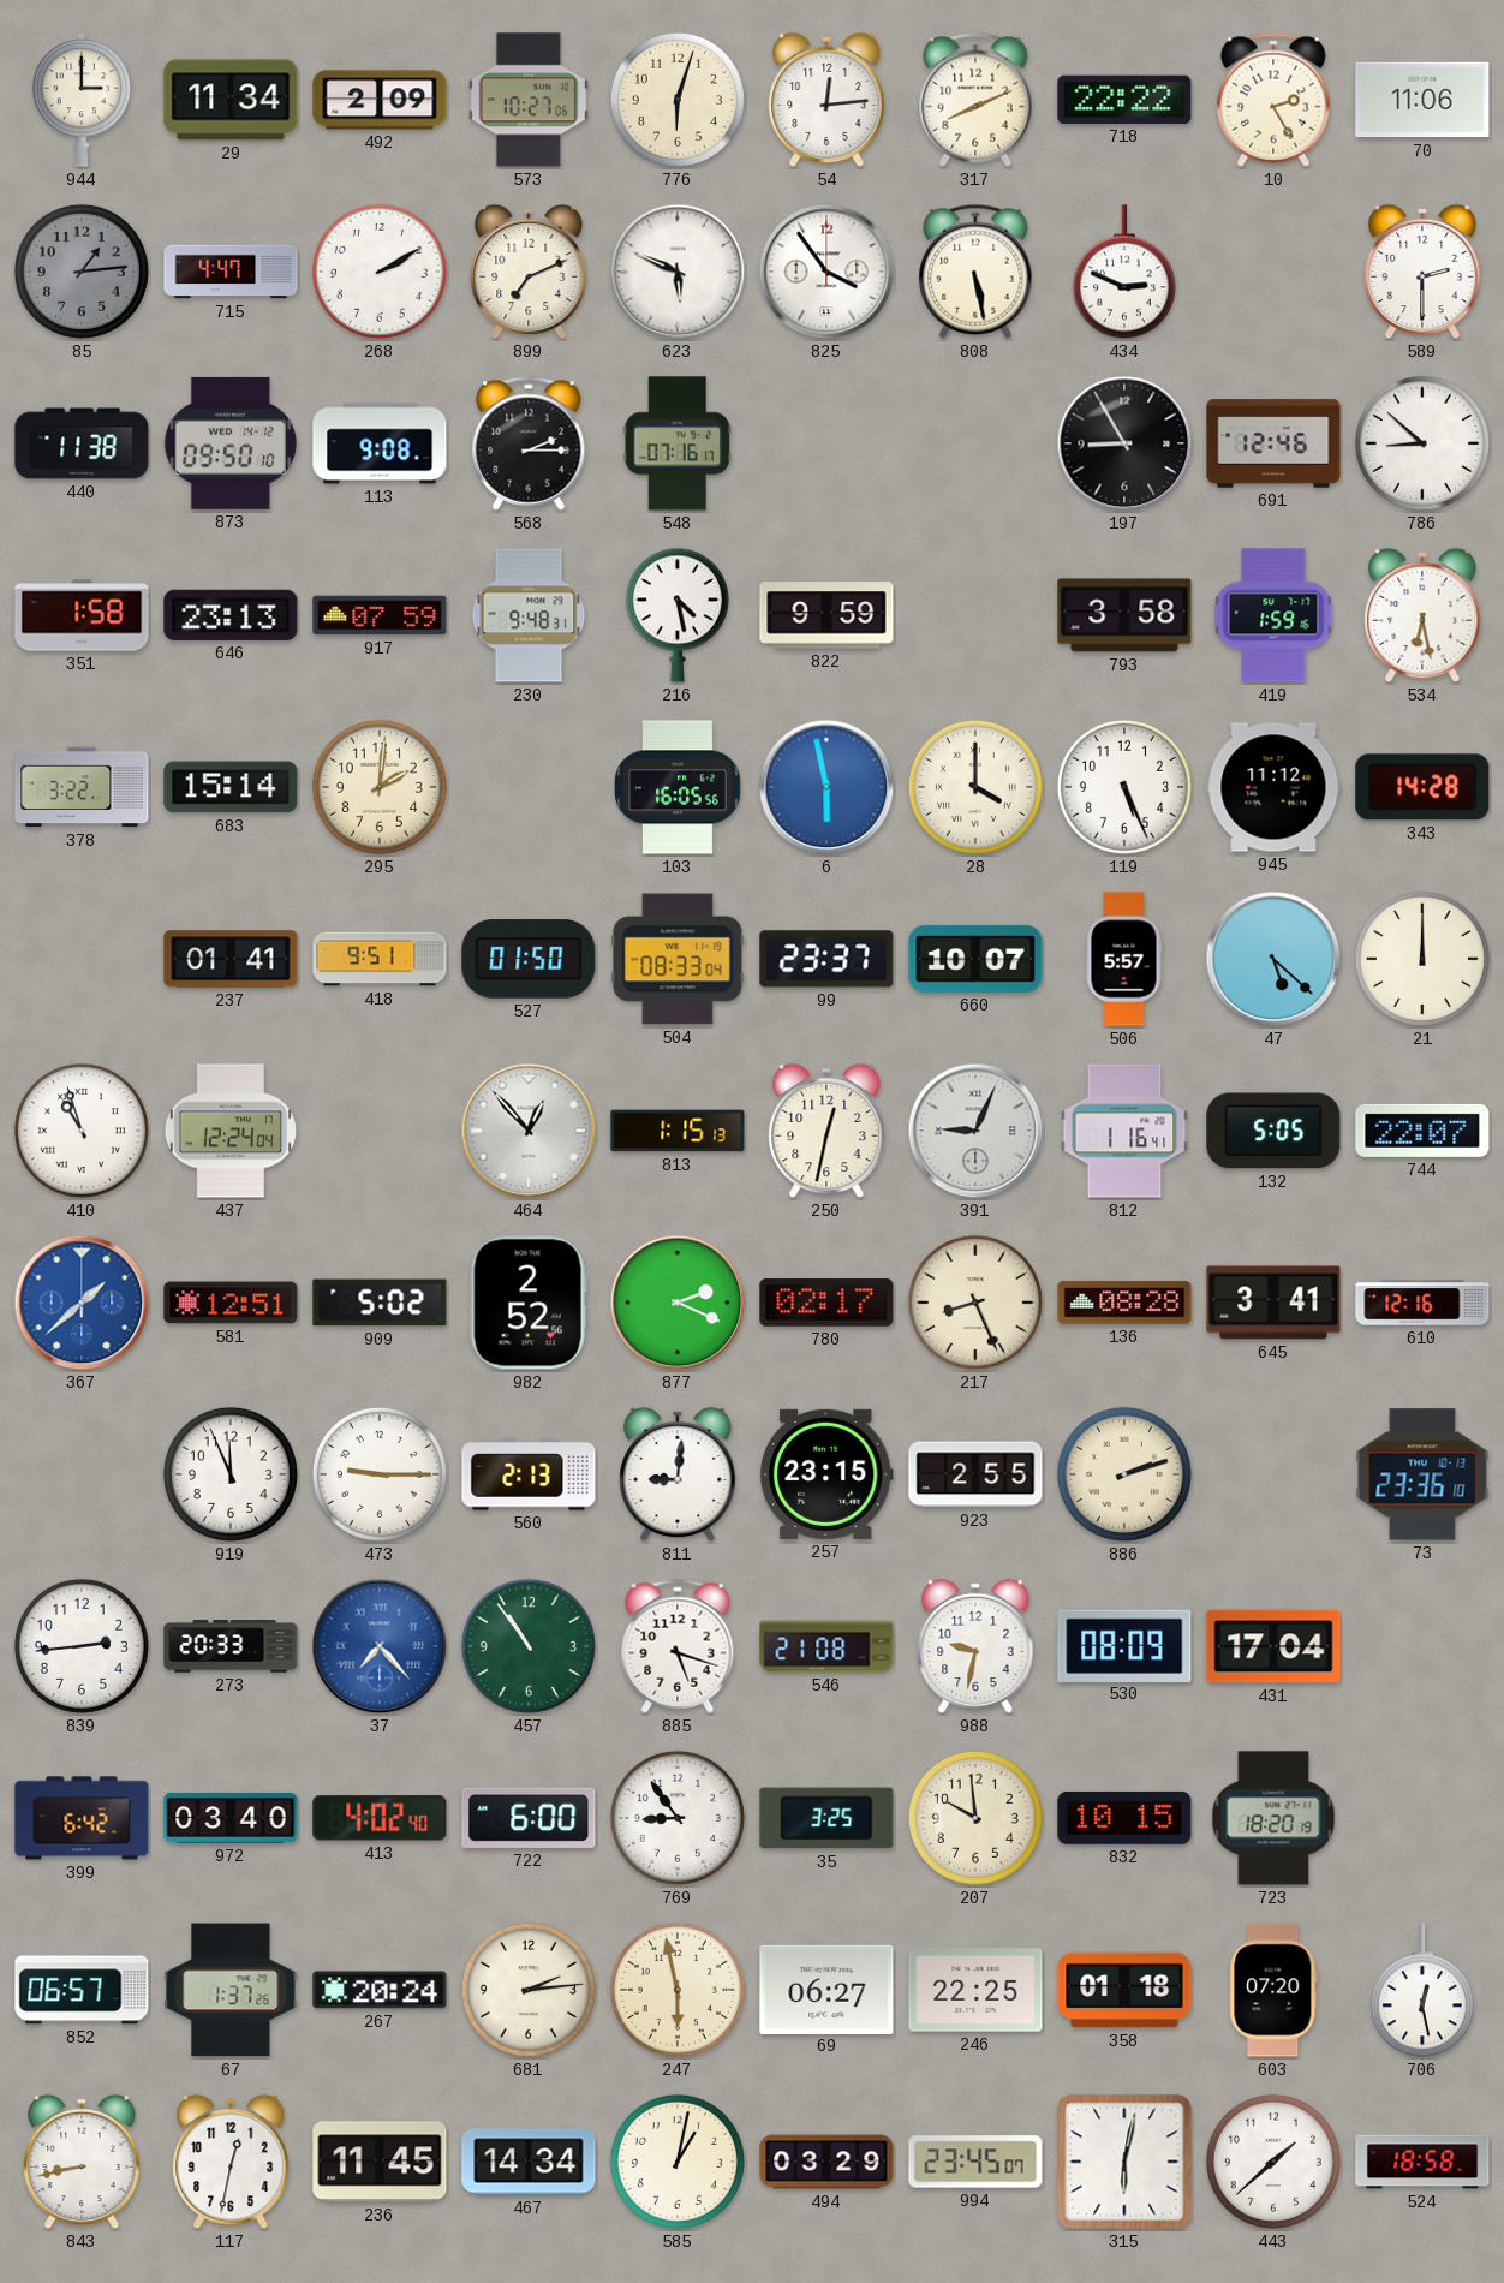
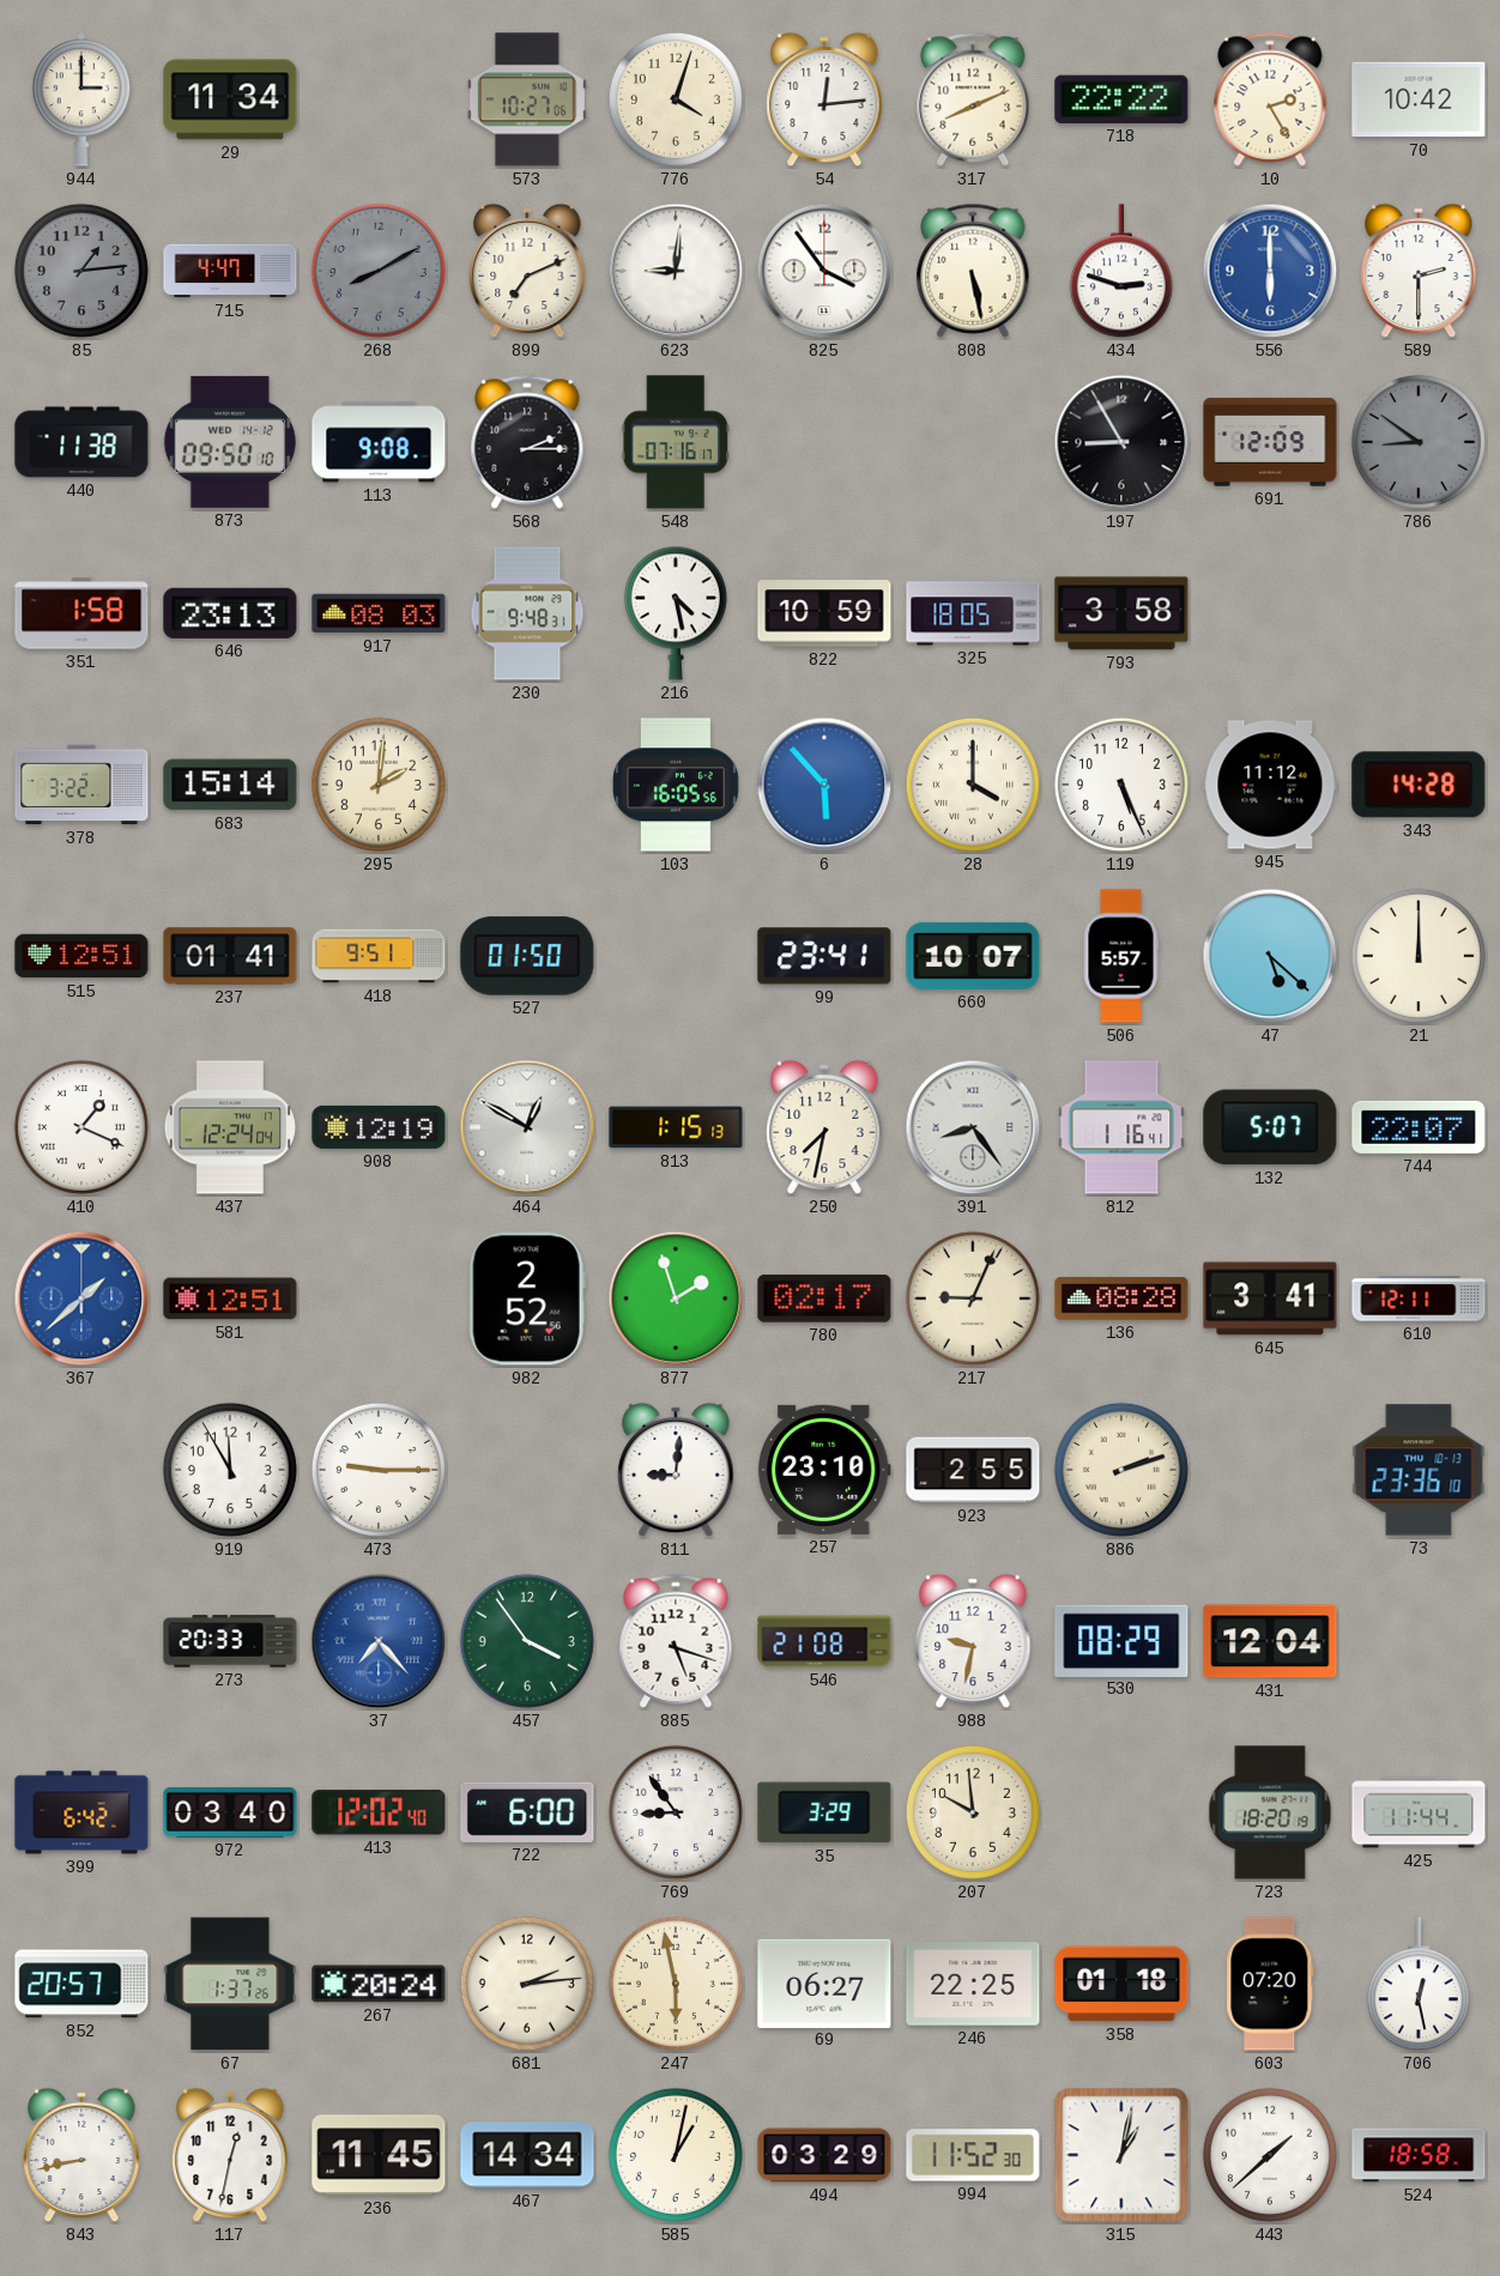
492: 2:09 -> none (380, 100)
776: 6:03 -> 4:03 (676, 99)
70: 11:06 -> 10:42 (1419, 99)
268: 2:10 -> 8:10 (379, 271)
268 dial: white -> grey (379, 271)
623: 5:49 -> 9:01 (676, 271)
434: 2:49 -> 2:48 (1121, 272)
556: none -> 6:00 (1270, 271)
691: 12:46 -> 12:09 (1270, 442)
786: 8:52 -> 8:51 (1419, 442)
786 dial: white -> grey (1419, 442)
917: 07:59 -> 08:03 (379, 613)
822: 9:59 -> 10:59 (824, 613)
325: none -> 18:05 (973, 613)
419: 1:59 -> none (1273, 615)
534: 6:28 -> none (1422, 615)
6: 5:58 -> 5:53 (824, 785)
515: none -> 12:51 (81, 956)
504: 08:33 -> none (678, 959)
99: 23:37 -> 23:41 (824, 956)
410: 10:57 -> 1:19 (81, 1127)
908: none -> 12:19 (379, 1127)
464: 12:53 -> 12:50 (527, 1127)
250: 12:32 -> 7:32 (824, 1127)
391: 9:04 -> 8:24 (973, 1127)
132: 5:05 -> 5:07 (1270, 1127)
909: 5:02 -> none (380, 1303)
877: 2:19 -> 1:57 (676, 1299)
217: 8:26 -> 9:04 (973, 1299)
610: 12:16 -> 12:11 (1419, 1299)
919: 11:56 -> 11:55 (230, 1470)
560: 2:13 -> none (529, 1474)
257: 23:15 -> 23:10 (824, 1470)
839: 2:44 -> none (82, 1646)
457: 10:54 -> 3:54 (527, 1641)
530: 08:09 -> 08:29 (1121, 1640)
431: 17:04 -> 12:04 (1270, 1641)
413: 4:02 -> 12:02 (379, 1812)
35: 3:25 -> 3:29 (824, 1812)
832: 10:15 -> none (1124, 1818)
425: none -> 11:44 (1419, 1812)
852: 06:57 -> 20:57 (81, 1984)
994: 23:45 -> 11:52 (973, 2155)
315: 6:02 -> 1:02 (1121, 2155)
